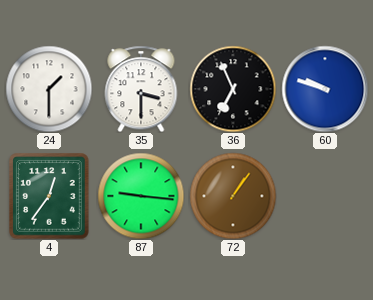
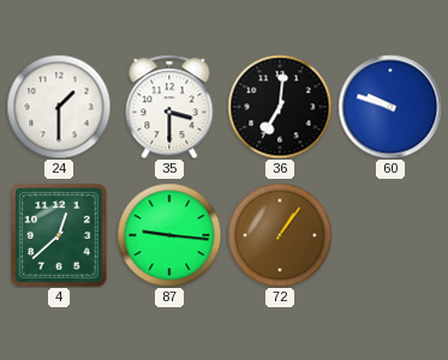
36: 6:56 -> 7:01 (280, 107)
4: 12:36 -> 12:38 (59, 235)
